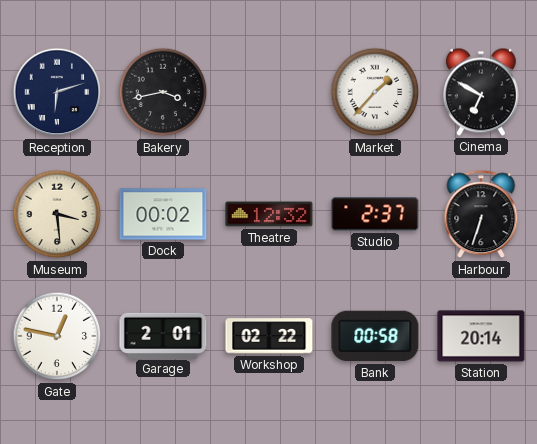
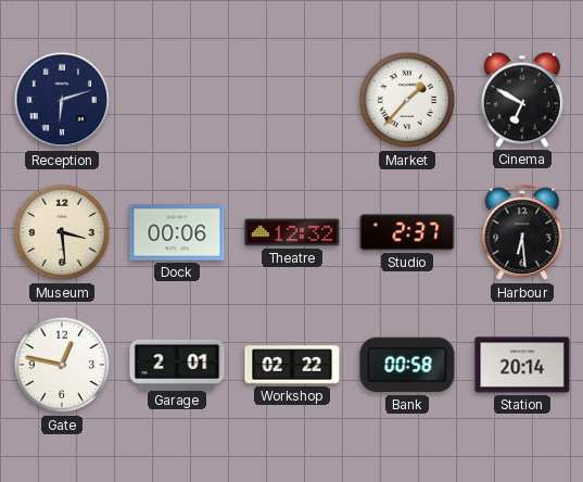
Bakery: 3:43 -> none (163, 92)
Dock: 00:02 -> 00:06 (177, 232)
Harbour: 6:33 -> 6:29 (522, 233)
